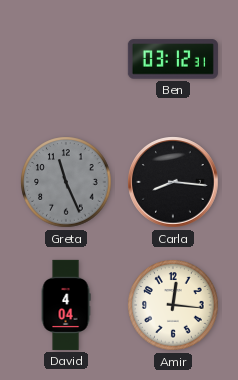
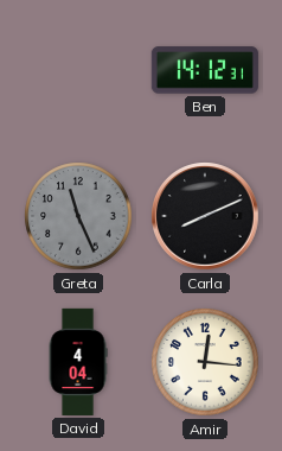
Ben: 03:12 -> 14:12 (205, 70)
Carla: 8:16 -> 8:11 (205, 216)
